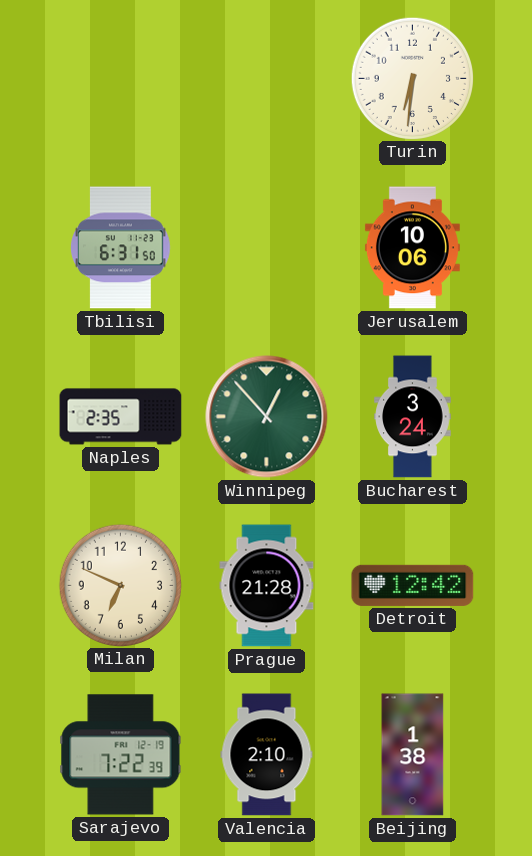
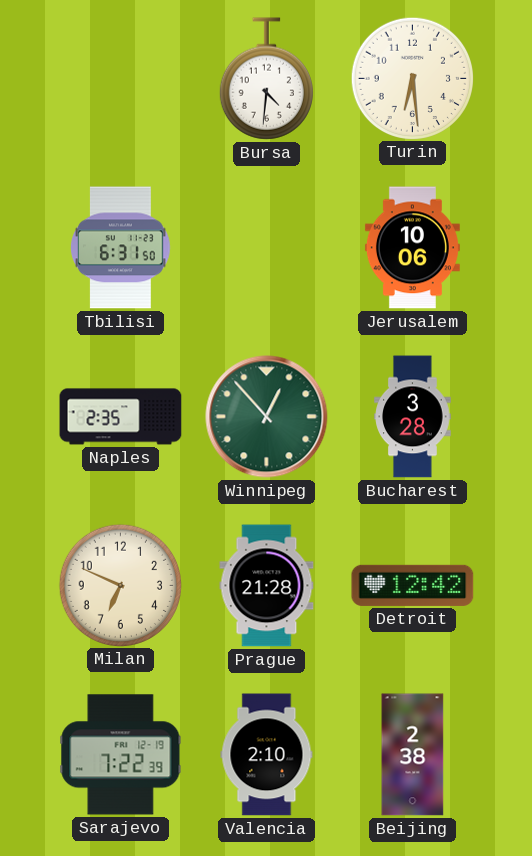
Bursa: none -> 4:31 (266, 79)
Turin: 6:31 -> 6:29 (412, 78)
Bucharest: 3:24 -> 3:28 (413, 417)
Beijing: 1:38 -> 2:38 (413, 755)
